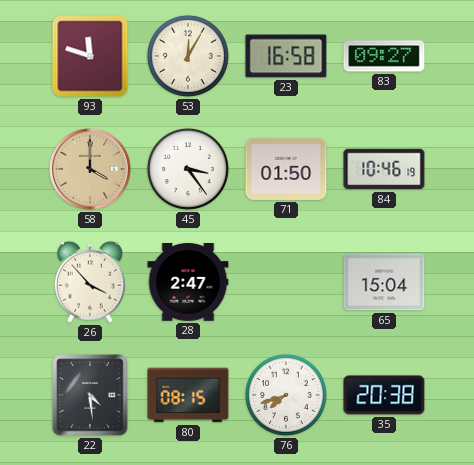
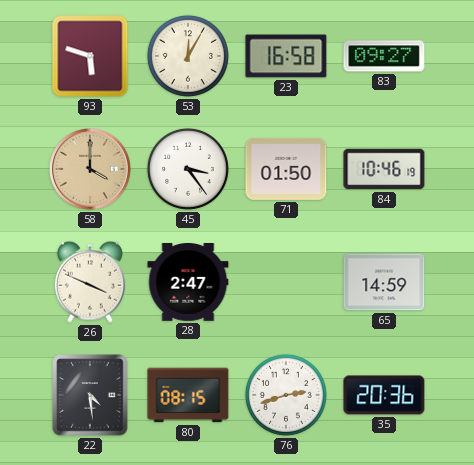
93: 11:48 -> 5:48 (90, 56)
26: 3:53 -> 3:49 (90, 282)
65: 15:04 -> 14:59 (384, 282)
76: 7:42 -> 2:42 (286, 395)
35: 20:38 -> 20:36 (384, 395)
